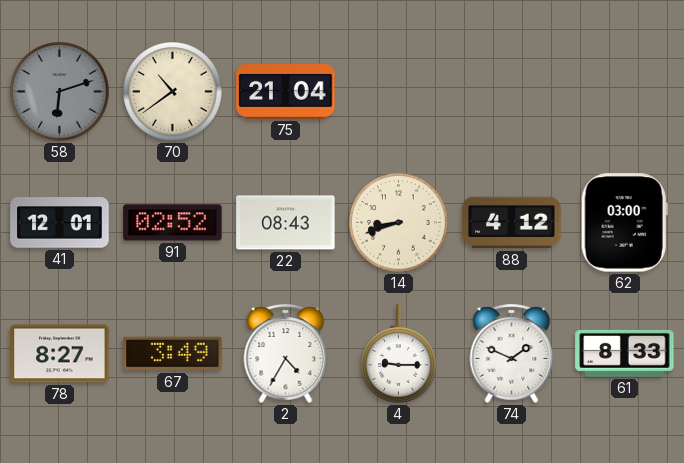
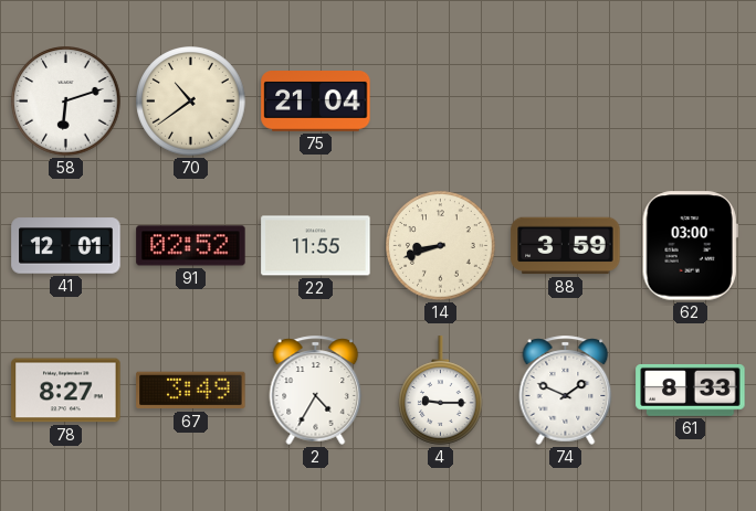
58 dial: grey -> white (66, 102)
22: 08:43 -> 11:55 (316, 246)
88: 4:12 -> 3:59 (566, 246)
